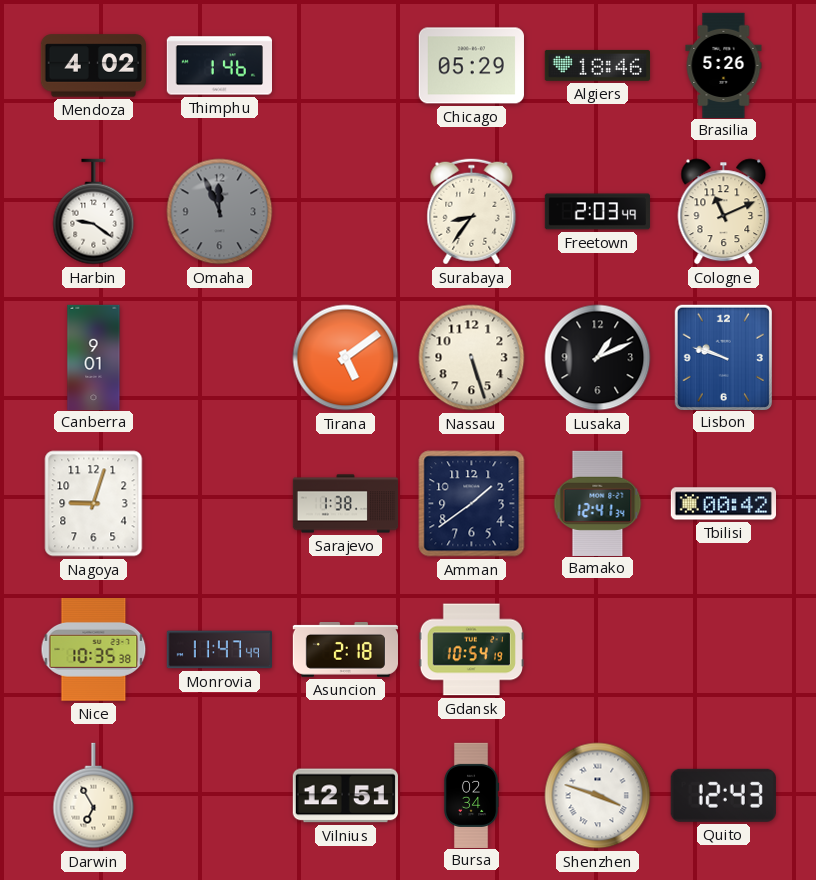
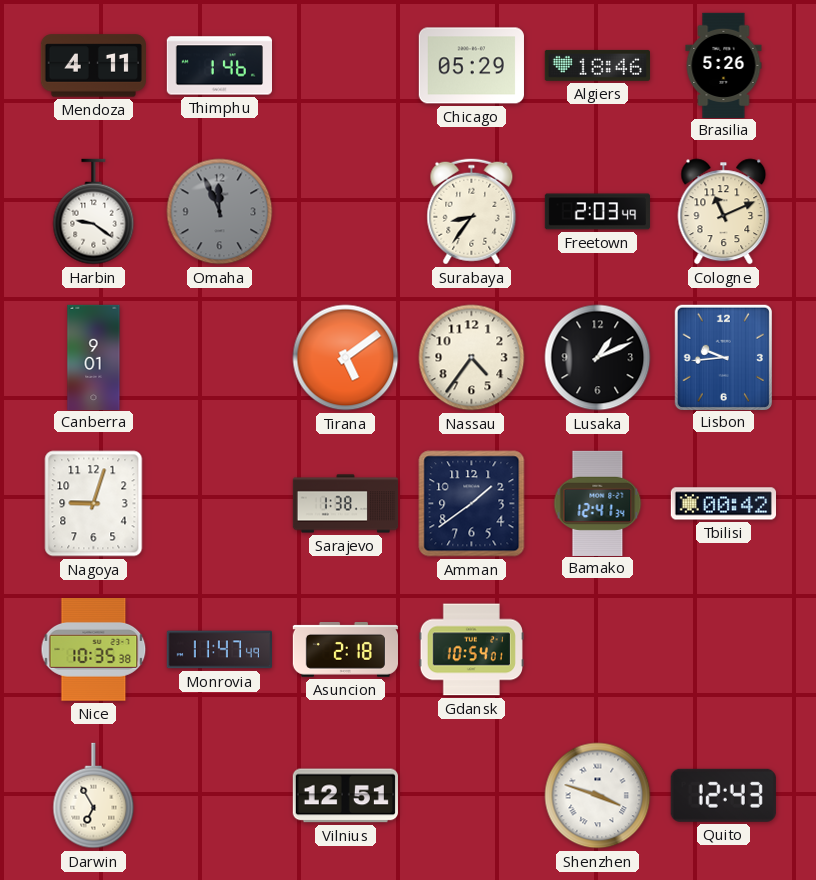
Mendoza: 4:02 -> 4:11 (93, 66)
Nassau: 5:27 -> 4:36 (472, 358)
Lisbon: 9:48 -> 9:44 (723, 357)
Gdansk: 10:54:19 -> 10:54:01 (471, 650)
Bursa: 02:34 -> none (471, 795)
